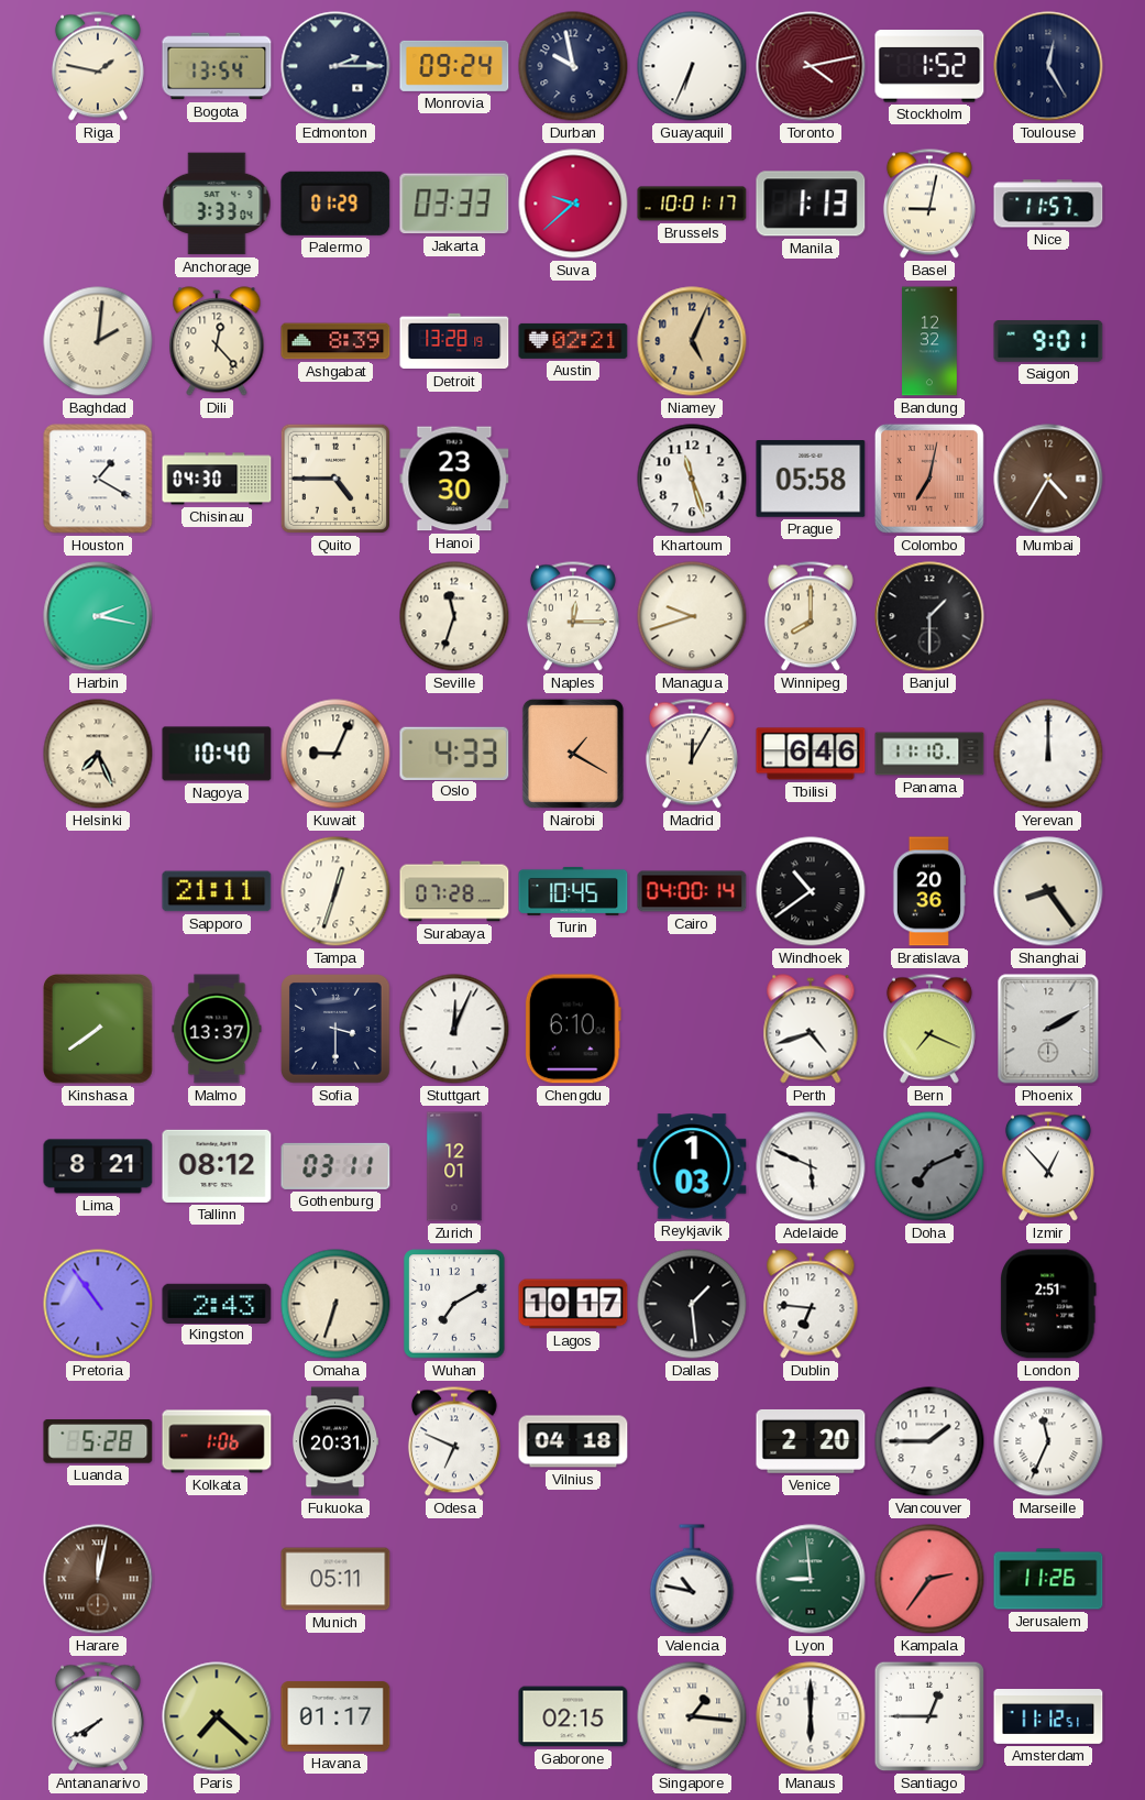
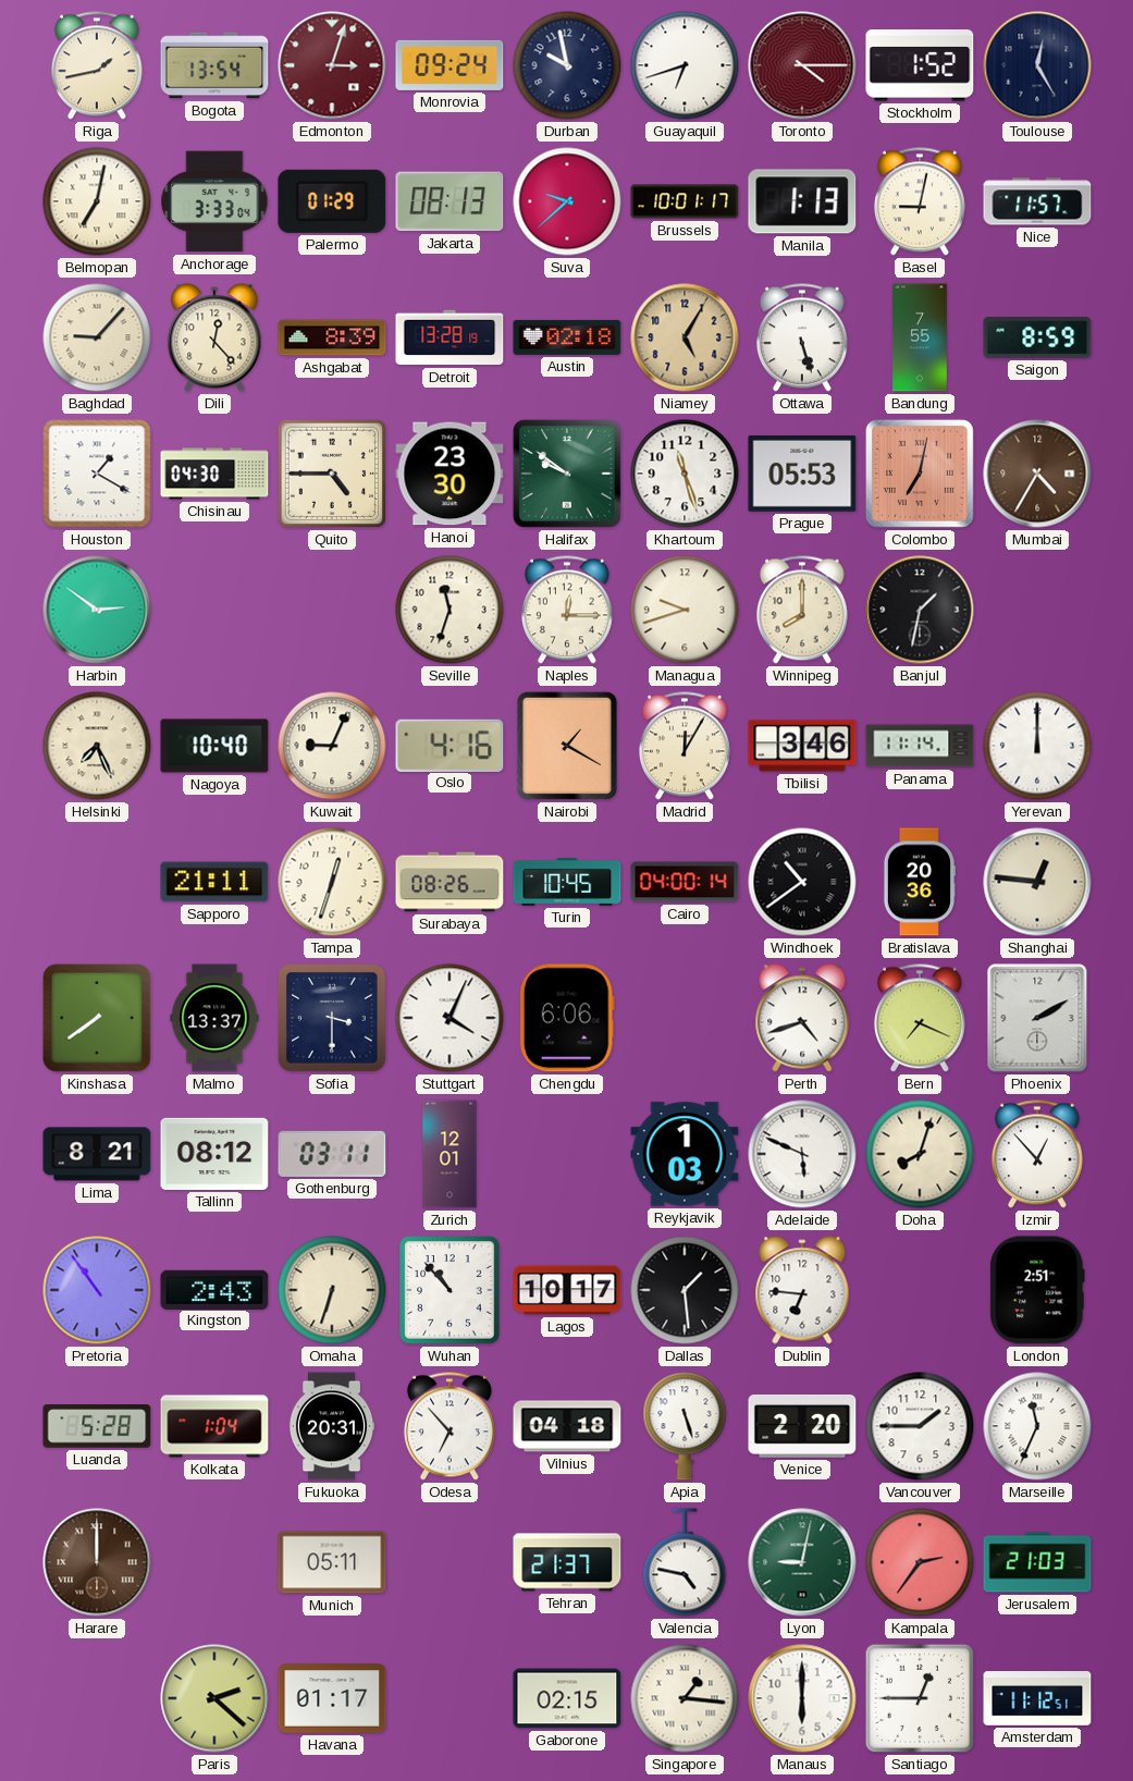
Riga: 1:47 -> 1:43 (97, 65)
Edmonton: 2:15 -> 3:03 (332, 65)
Edmonton dial: navy -> burgundy (332, 65)
Guayaquil: 6:34 -> 6:42 (685, 65)
Toronto: 4:13 -> 4:15 (802, 65)
Belmopan: none -> 7:02 (97, 201)
Jakarta: 03:33 -> 08:13 (449, 201)
Baghdad: 2:01 -> 9:07 (97, 337)
Austin: 02:21 -> 02:18 (567, 337)
Niamey: 5:04 -> 5:05 (685, 337)
Ottawa: none -> 5:27 (802, 337)
Bandung: 12:32 -> 7:55 (921, 337)
Saigon: 9:01 -> 8:59 (1037, 339)
Halifax: none -> 9:51 (567, 474)
Prague: 05:58 -> 05:53 (802, 475)
Harbin: 2:17 -> 2:51 (97, 610)
Banjul: 1:30 -> 1:32 (920, 610)
Oslo: 4:33 -> 4:16 (449, 745)
Tbilisi: 6:46 -> 3:46 (802, 746)
Panama: 11:10 -> 11:14 (920, 746)
Surabaya: 07:28 -> 08:26 (449, 882)
Shanghai: 8:24 -> 12:46 (1037, 882)
Stuttgart: 12:04 -> 4:04 (449, 1018)
Chengdu: 6:10 -> 6:06 (567, 1018)
Doha: 7:11 -> 8:03 (920, 1154)
Doha dial: grey -> cream (920, 1154)
Wuhan: 7:10 -> 10:53 (449, 1290)
Kolkata: 1:06 -> 1:04 (214, 1426)
Odesa: 6:49 -> 6:53 (449, 1426)
Apia: none -> 5:27 (685, 1426)
Harare: 12:02 -> 12:00 (97, 1562)
Tehran: none -> 21:37 (567, 1562)
Valencia: 10:47 -> 4:47 (685, 1562)
Lyon: 8:59 -> 9:02 (802, 1562)
Jerusalem: 11:26 -> 21:03 (1037, 1562)
Antananarivo: 7:40 -> none (98, 1716)
Paris: 7:22 -> 2:22 (214, 1698)
